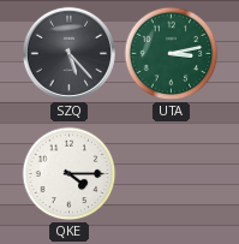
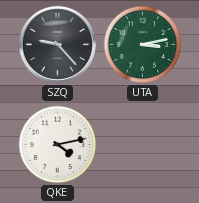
SZQ: 5:23 -> 9:23 (57, 44)
QKE: 4:15 -> 4:13 (58, 145)
